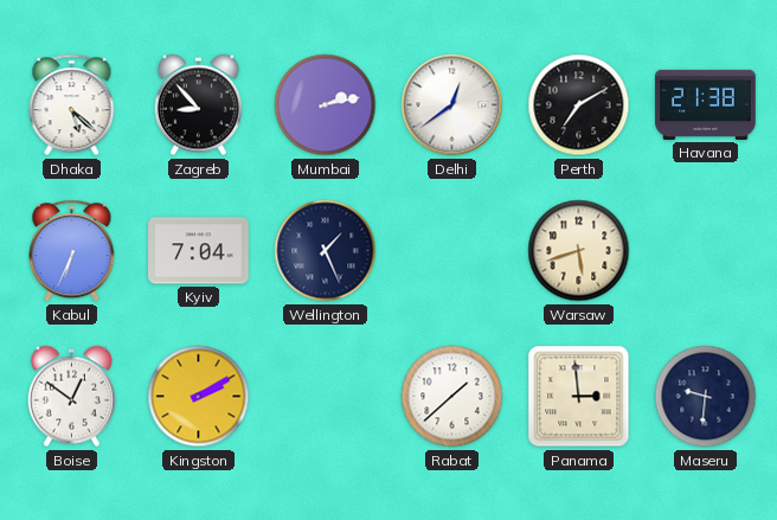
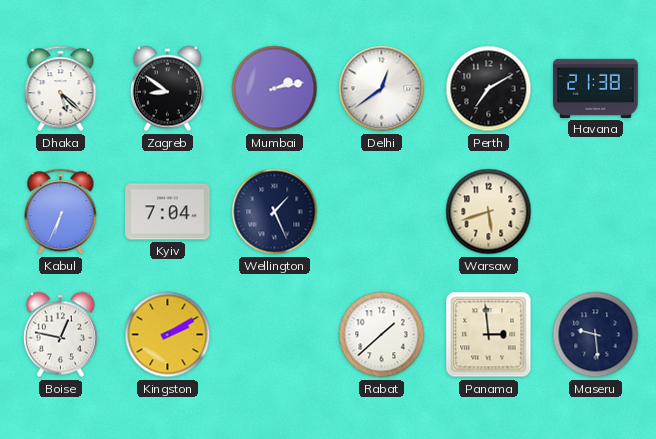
Zagreb: 8:53 -> 8:51 (167, 89)
Boise: 12:51 -> 12:47 (60, 335)
Maseru: 9:31 -> 9:29 (596, 335)
